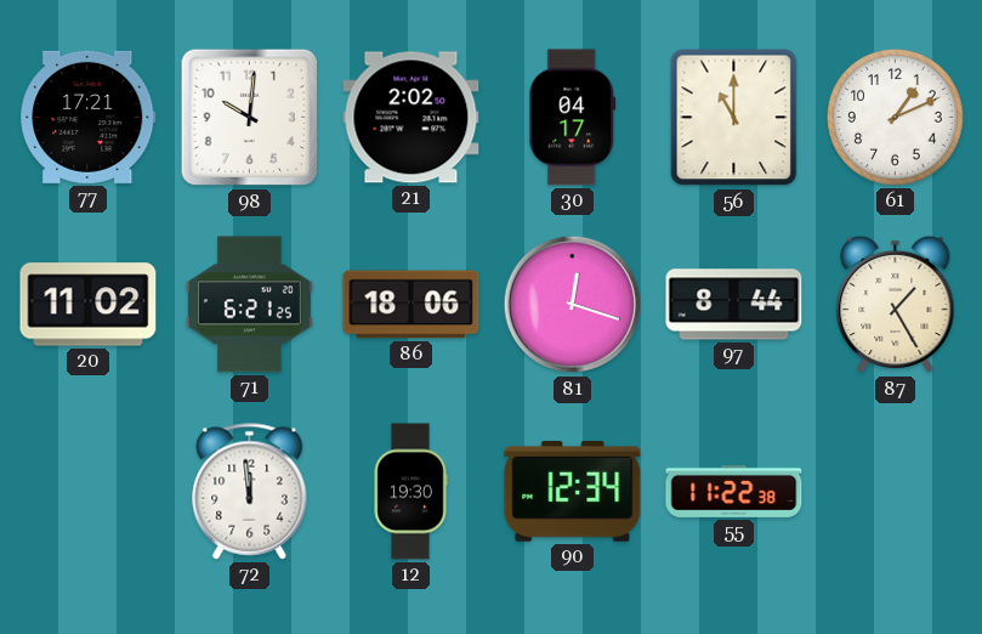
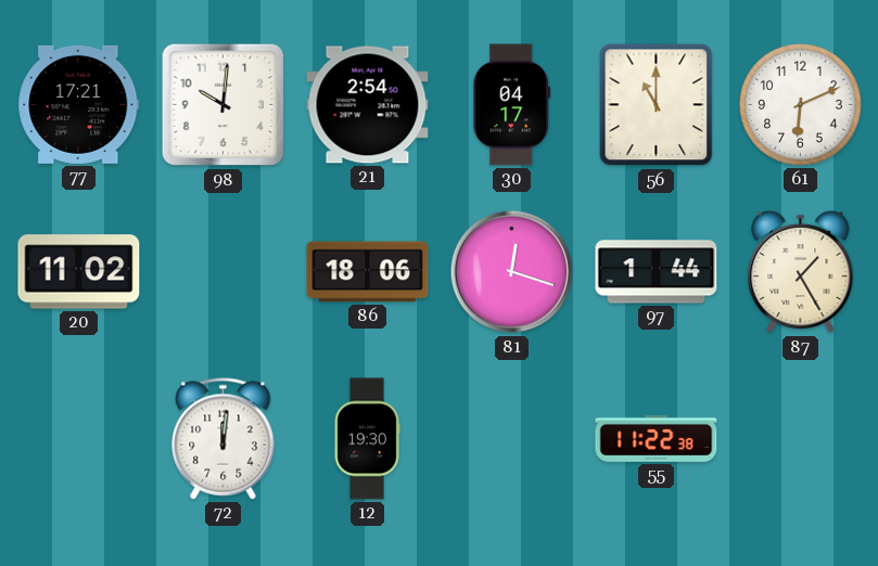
21: 2:02 -> 2:54 (368, 105)
61: 1:11 -> 6:11 (801, 105)
71: 6:21 -> none (249, 305)
97: 8:44 -> 1:44 (657, 272)
72: 11:59 -> 12:01 (224, 439)
90: 12:34 -> none (573, 491)
